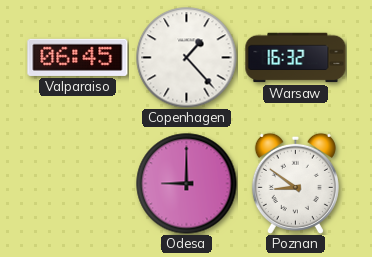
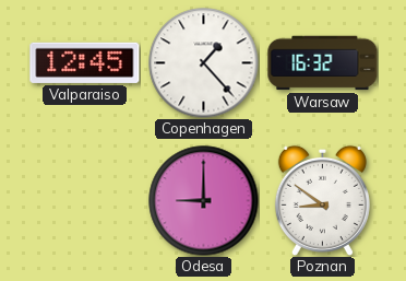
Valparaiso: 06:45 -> 12:45 (85, 62)
